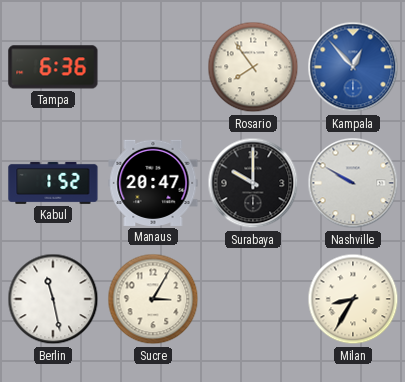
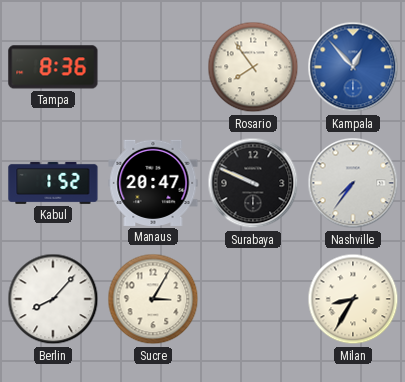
Tampa: 6:36 -> 8:36 (53, 67)
Surabaya: 10:00 -> 9:49 (253, 183)
Nashville: 9:50 -> 7:36 (353, 183)
Berlin: 11:28 -> 8:07 (53, 299)
